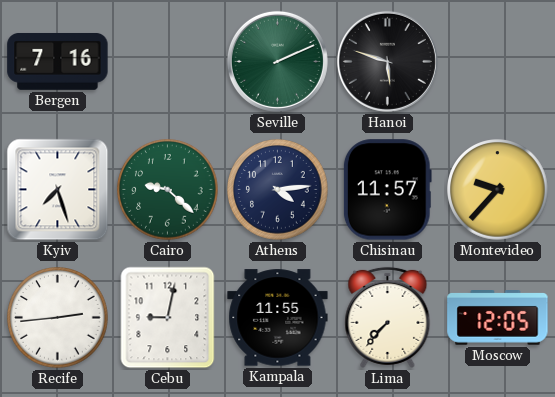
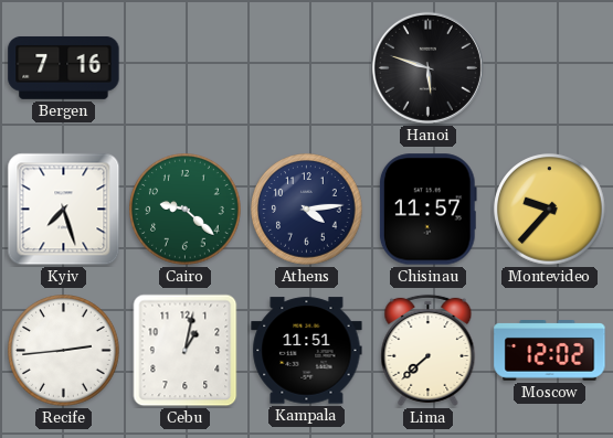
Seville: 2:11 -> none (277, 61)
Cebu: 9:02 -> 1:02 (186, 351)
Kampala: 11:55 -> 11:51 (307, 351)
Lima: 7:37 -> 7:38 (429, 350)
Moscow: 12:05 -> 12:02 (550, 351)
